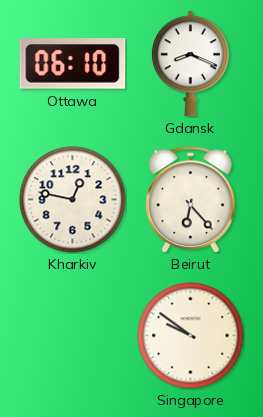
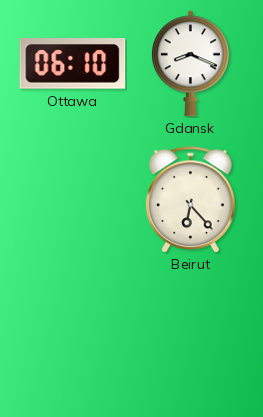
Kharkiv: 12:47 -> none (73, 200)
Singapore: 9:51 -> none (191, 336)
